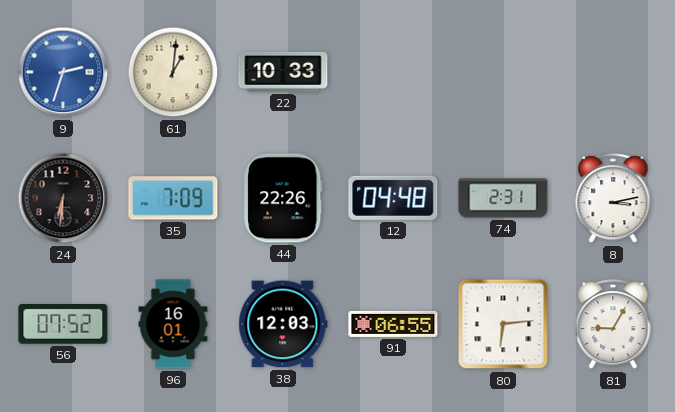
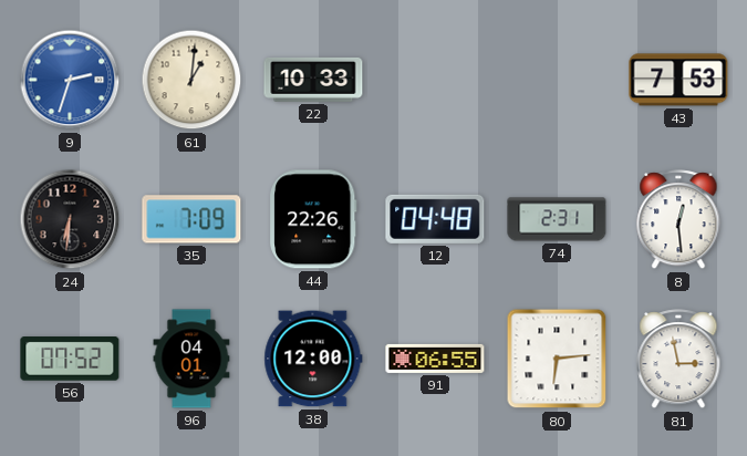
43: none -> 7:53 (678, 80)
8: 3:13 -> 12:29 (678, 220)
96: 16:01 -> 04:01 (191, 359)
38: 12:03 -> 12:00 (313, 359)
81: 9:05 -> 2:58 (678, 360)
